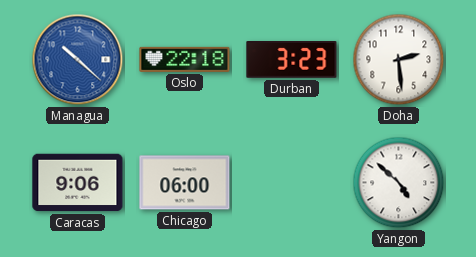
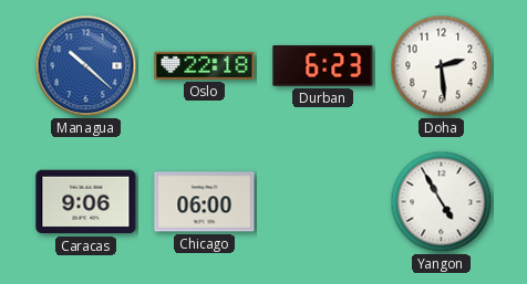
Durban: 3:23 -> 6:23 (323, 66)
Yangon: 4:52 -> 4:55 (442, 202)
